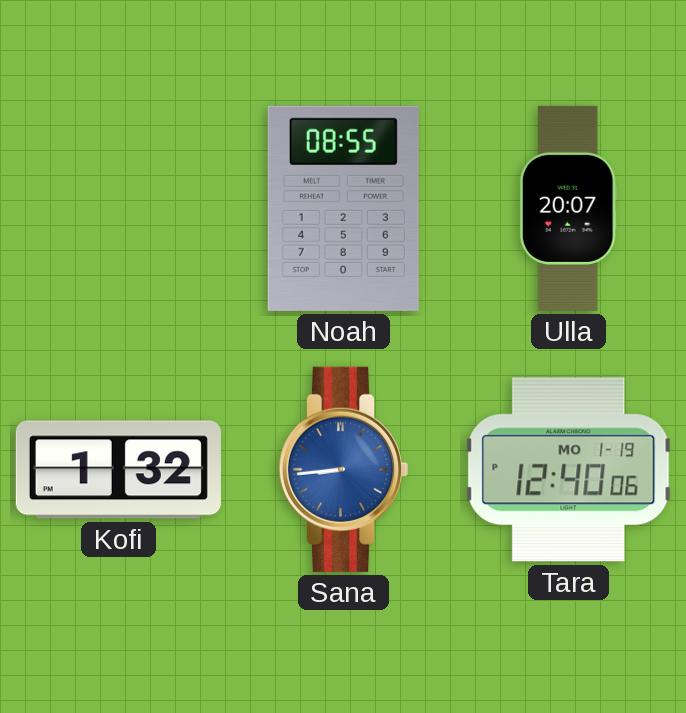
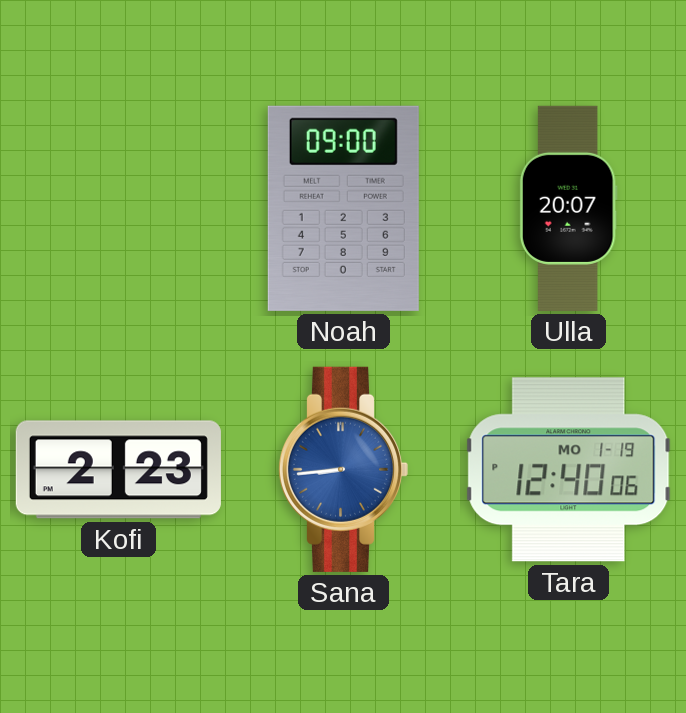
Noah: 08:55 -> 09:00 (343, 208)
Kofi: 1:32 -> 2:23 (118, 470)
